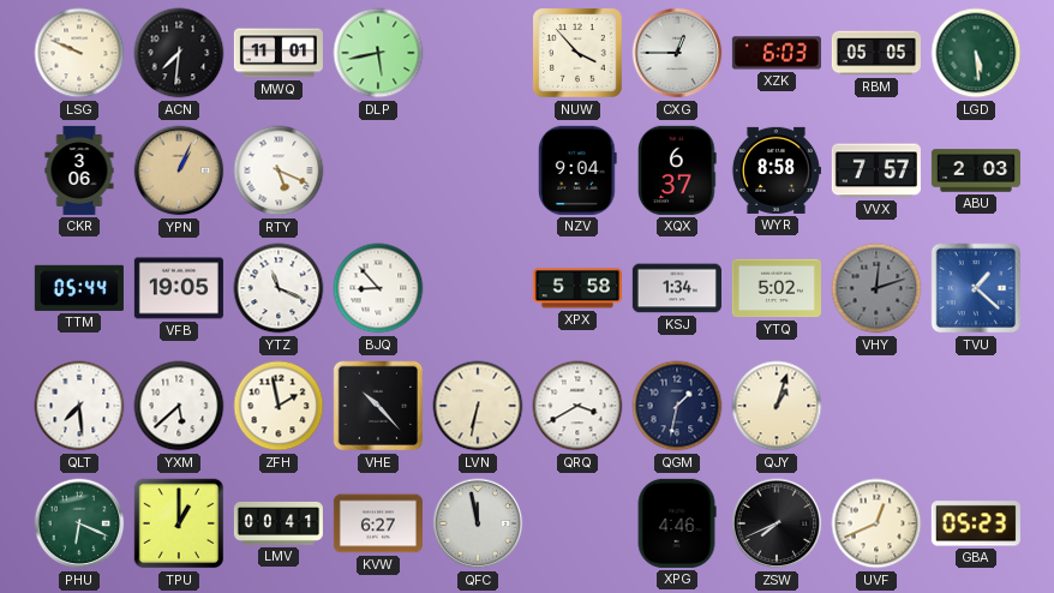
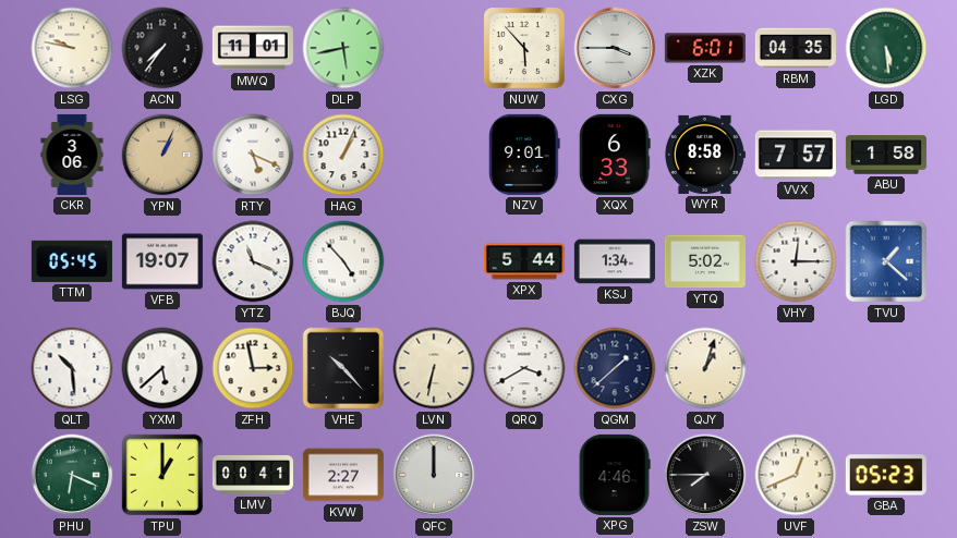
LSG: 9:49 -> 9:47 (72, 48)
ACN: 7:31 -> 7:36 (162, 48)
NUW: 3:53 -> 5:53 (525, 49)
CXG: 12:45 -> 3:45 (615, 48)
XZK: 6:03 -> 6:01 (705, 48)
RBM: 05:05 -> 04:35 (796, 48)
HAG: none -> 1:04 (343, 155)
NZV: 9:04 -> 9:01 (524, 155)
XQX: 6:37 -> 6:33 (615, 155)
ABU: 2:03 -> 1:58 (886, 155)
TTM: 05:44 -> 05:45 (72, 261)
VFB: 19:05 -> 19:07 (162, 261)
BJQ: 8:53 -> 4:53 (343, 261)
XPX: 5:58 -> 5:44 (524, 261)
VHY: 12:12 -> 12:15 (796, 261)
VHY dial: grey -> white (796, 261)
QLT: 7:29 -> 10:29 (72, 368)
ZFH: 1:58 -> 2:58 (253, 368)
QGM: 1:32 -> 1:38 (615, 368)
KVW: 6:27 -> 2:27 (343, 475)
QFC: 11:58 -> 12:00 (434, 475)
ZSW: 7:41 -> 7:45 (705, 475)
